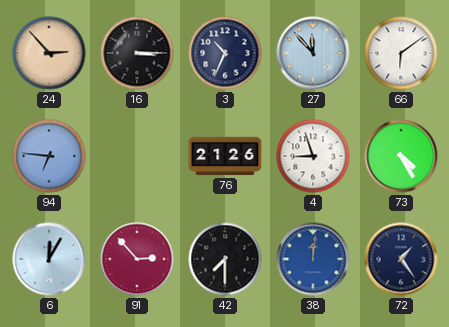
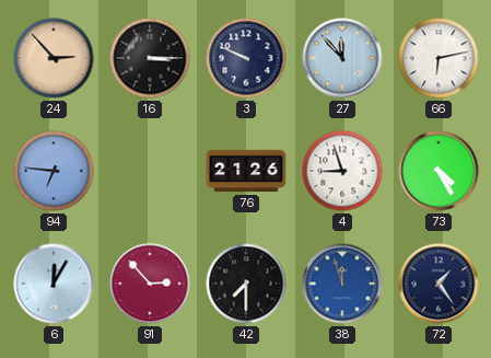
3: 10:34 -> 9:49 (246, 58)
66: 6:09 -> 6:13 (439, 58)
38: 12:01 -> 11:57 (342, 284)
